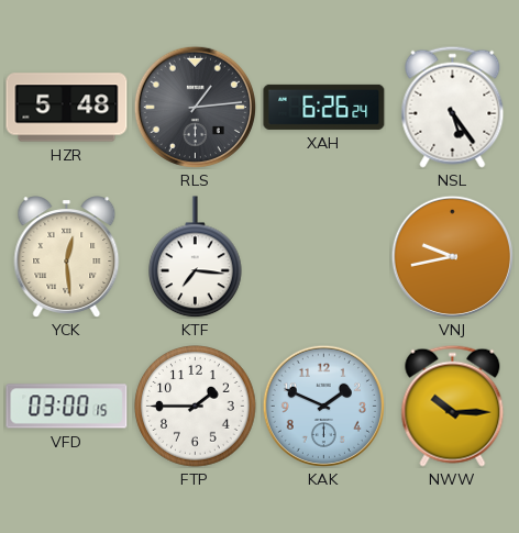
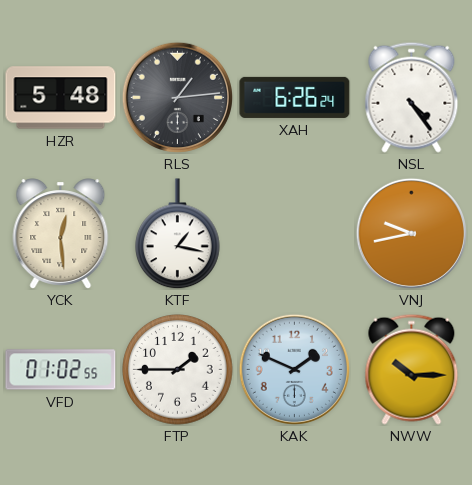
NSL: 5:24 -> 4:24 (412, 97)
KTF: 7:16 -> 1:17 (178, 234)
VFD: 03:00 -> 01:02 (61, 370)
